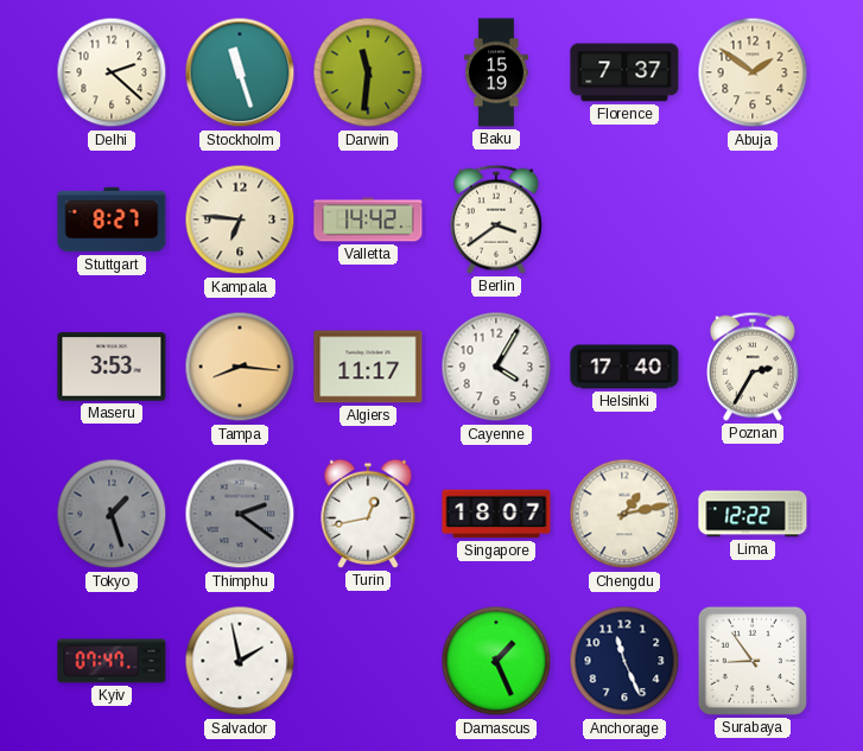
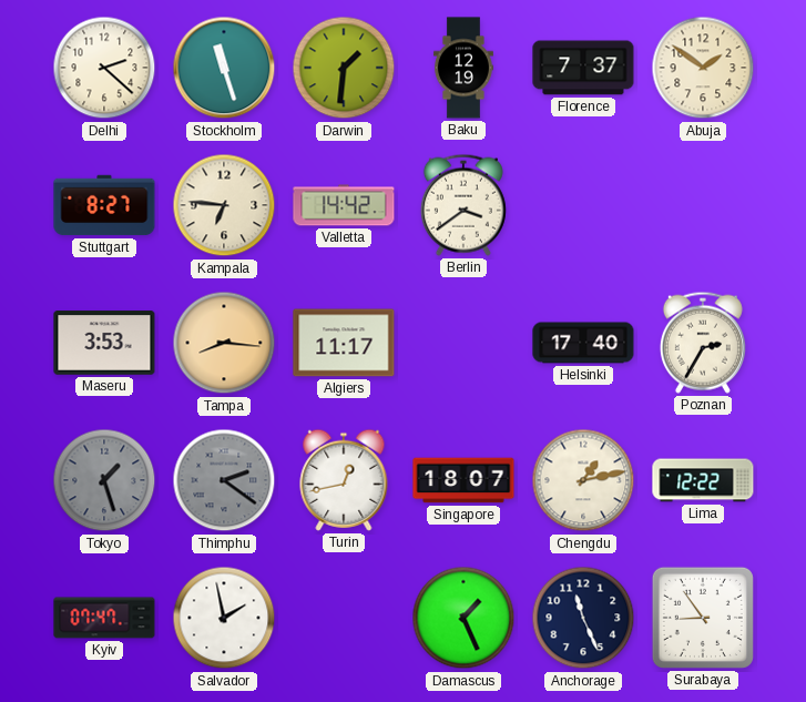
Darwin: 11:31 -> 1:31 (344, 68)
Baku: 15:19 -> 12:19 (463, 68)
Cayenne: 4:05 -> none (496, 367)
